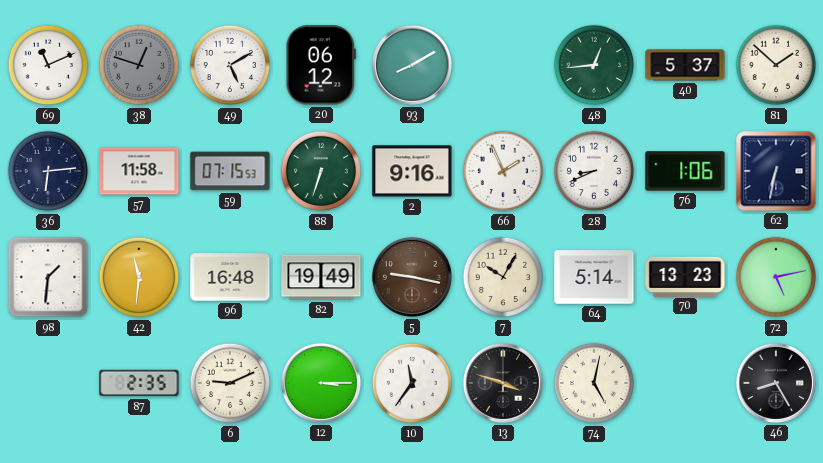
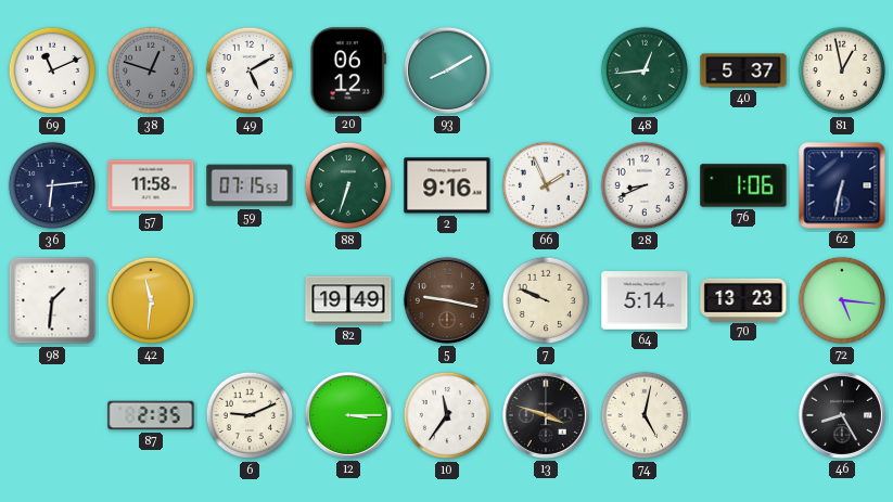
81: 1:52 -> 12:58 (842, 70)
96: 16:48 -> none (230, 277)
7: 10:05 -> 9:49 (546, 300)
72: 5:13 -> 5:16 (842, 300)
